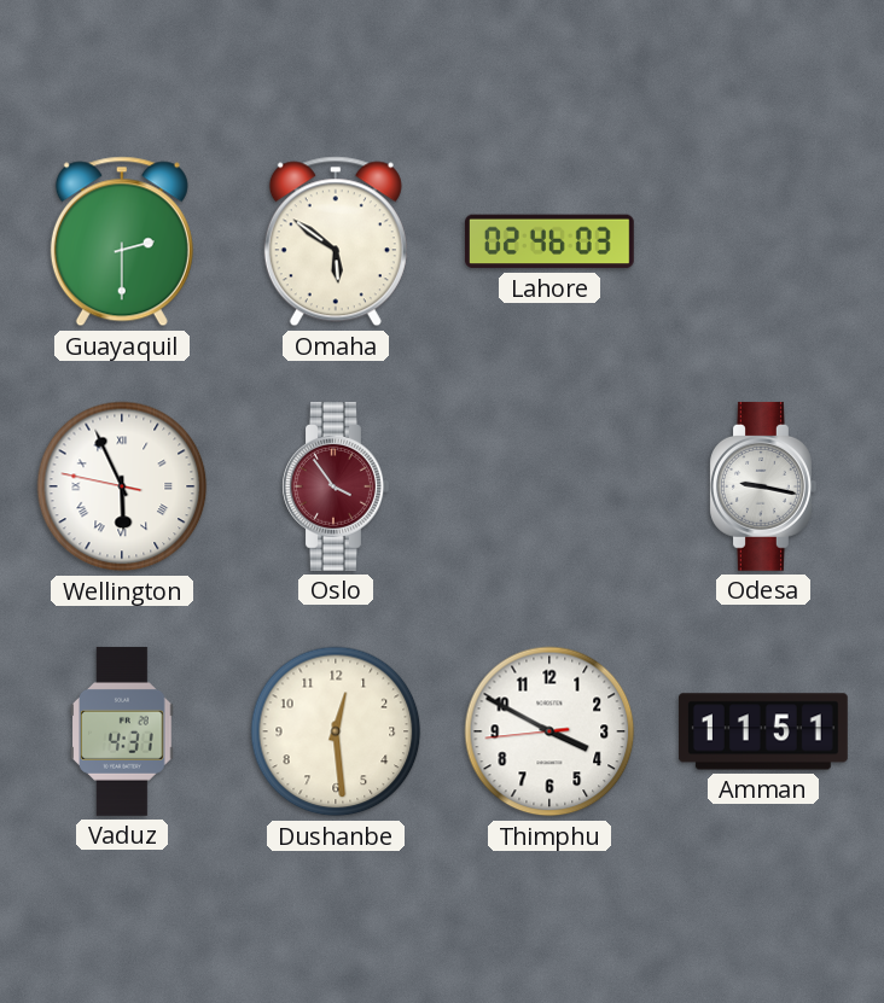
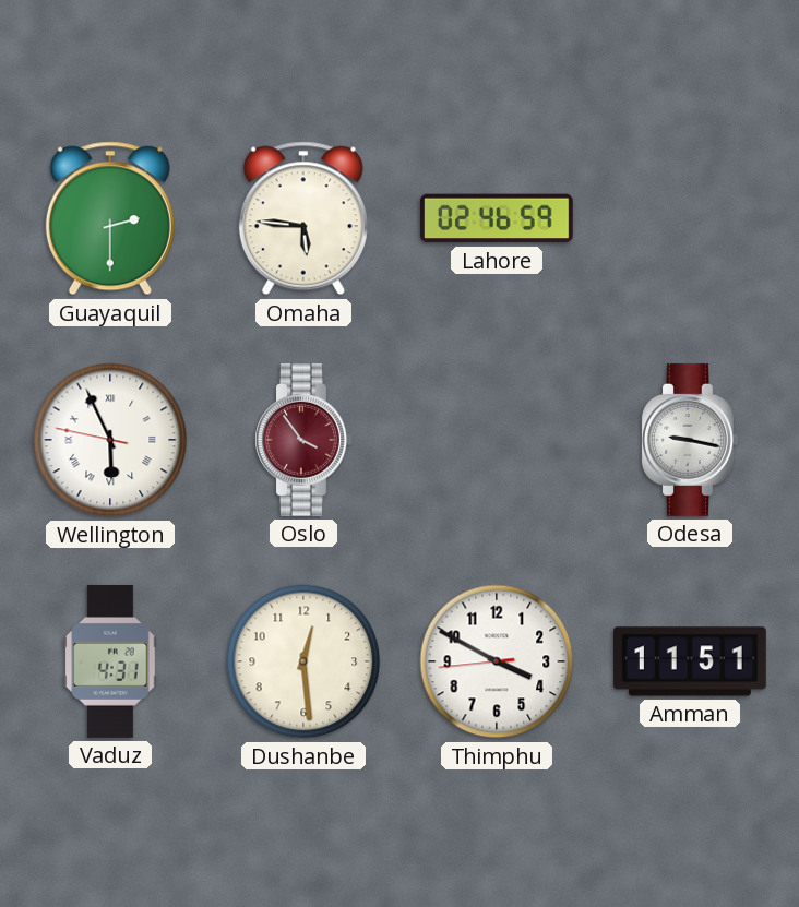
Omaha: 5:51 -> 5:46 (303, 218)
Lahore: 02:46:03 -> 02:46:59 (497, 218)
